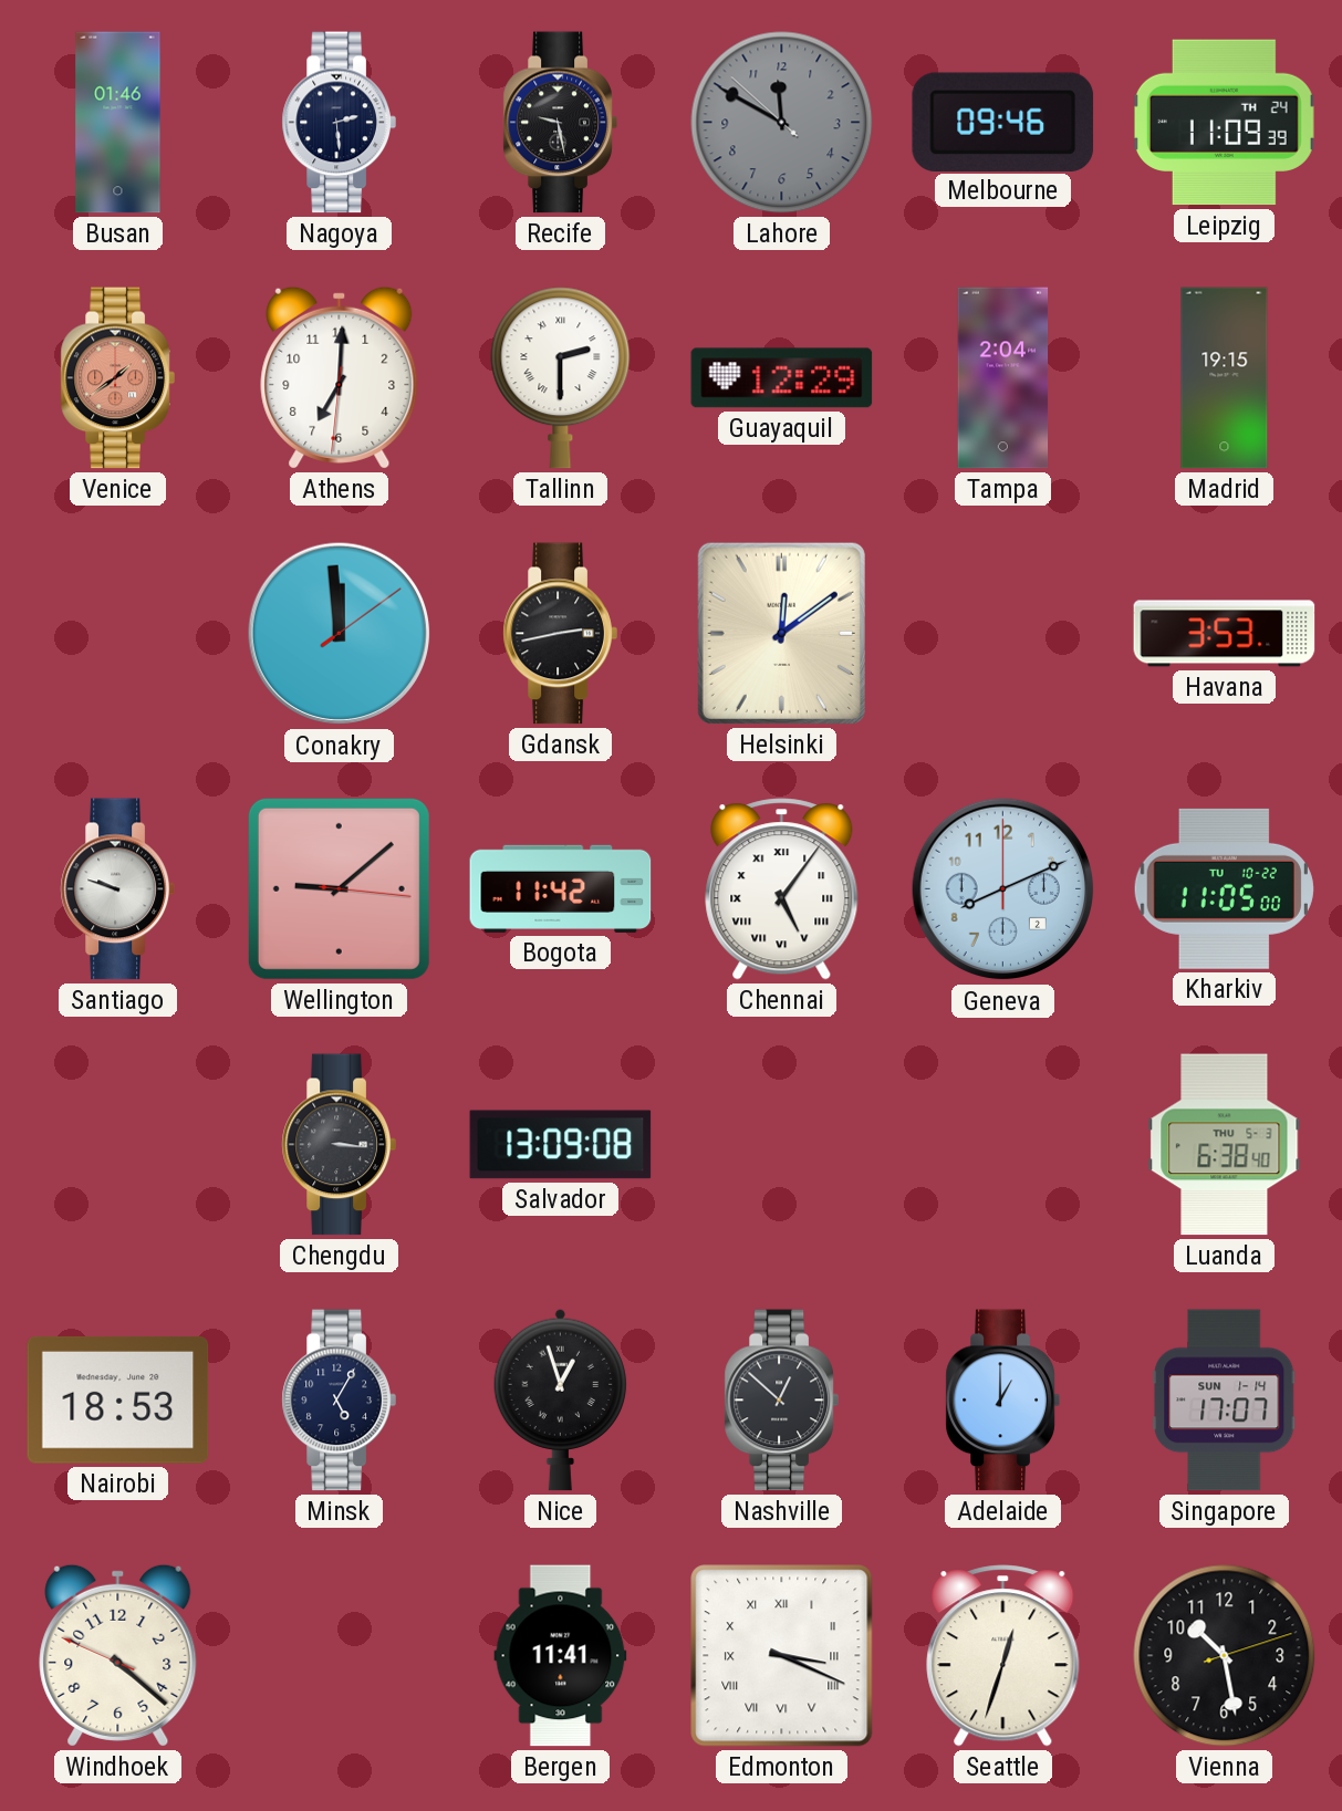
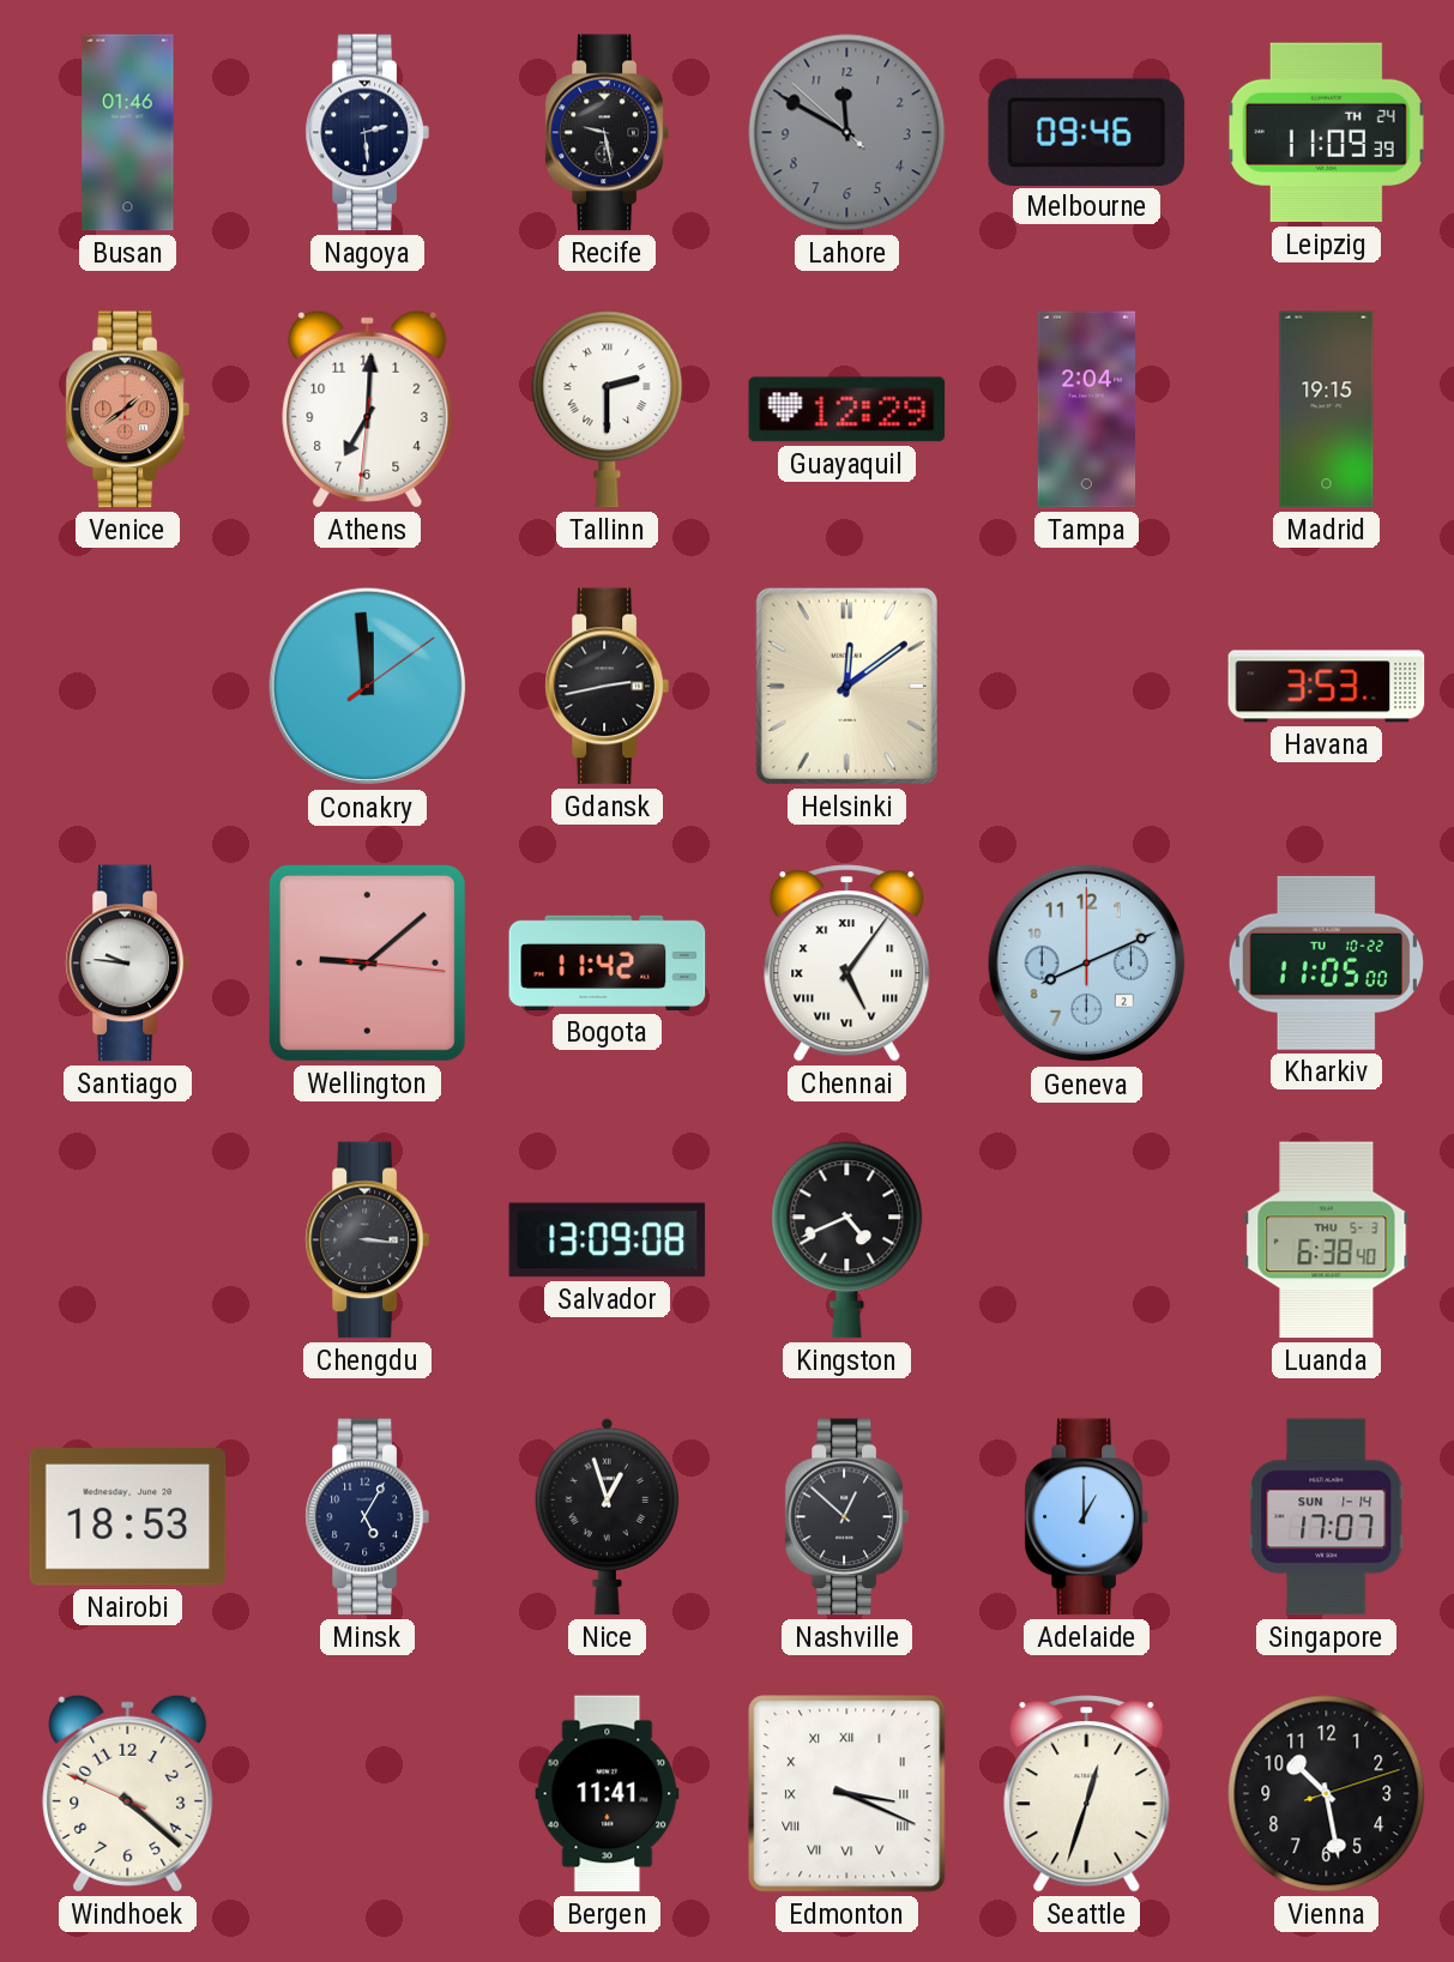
Santiago: 9:48 -> 9:46 (127, 964)
Kingston: none -> 4:41 (847, 1240)
